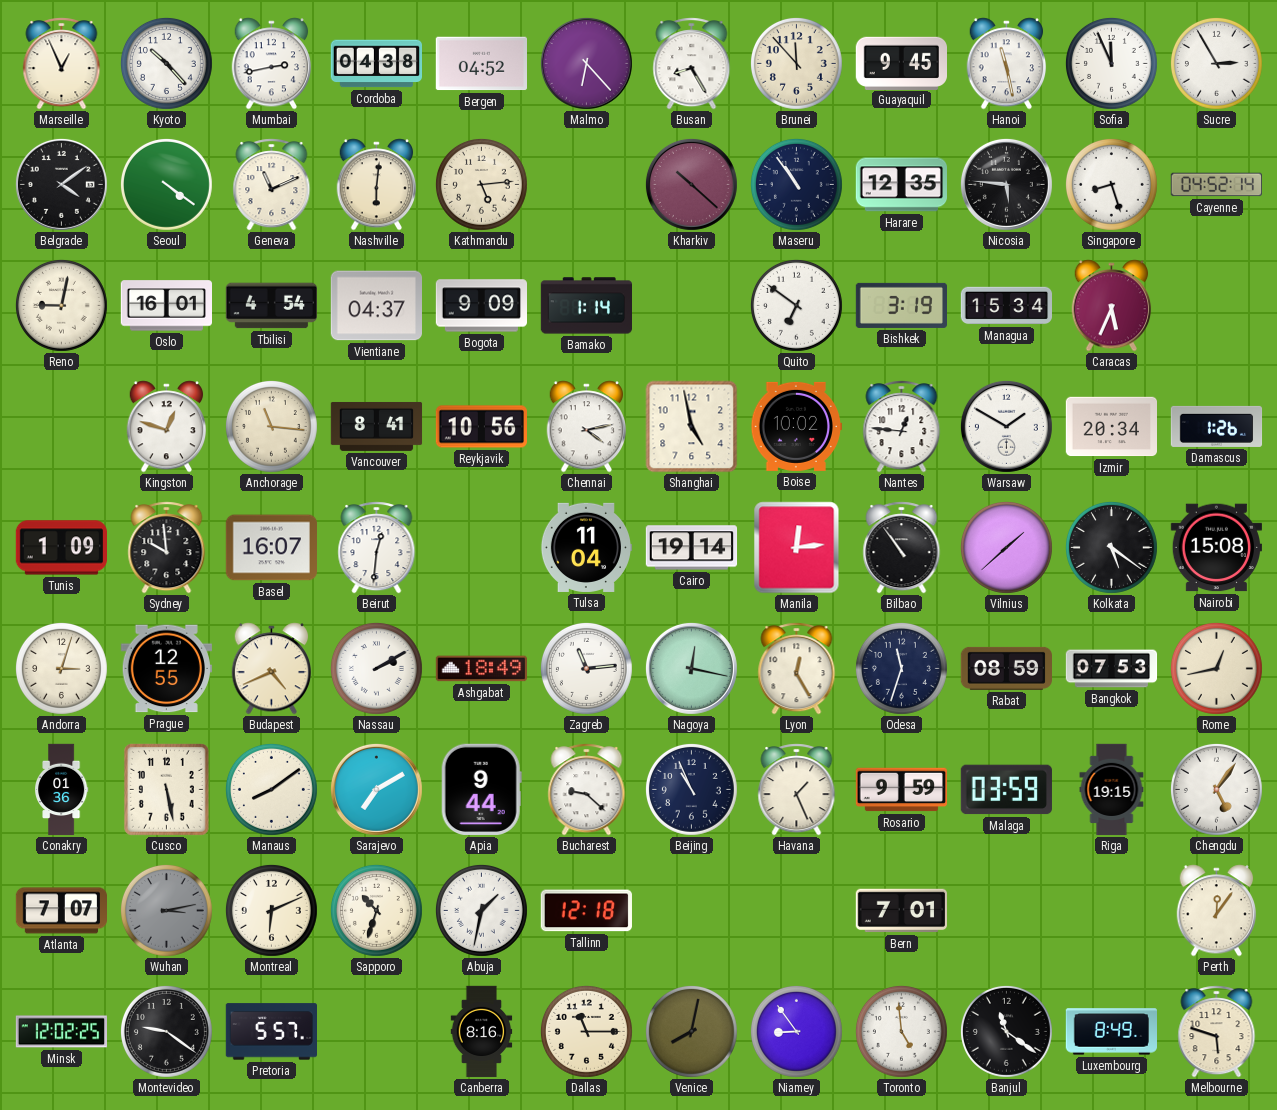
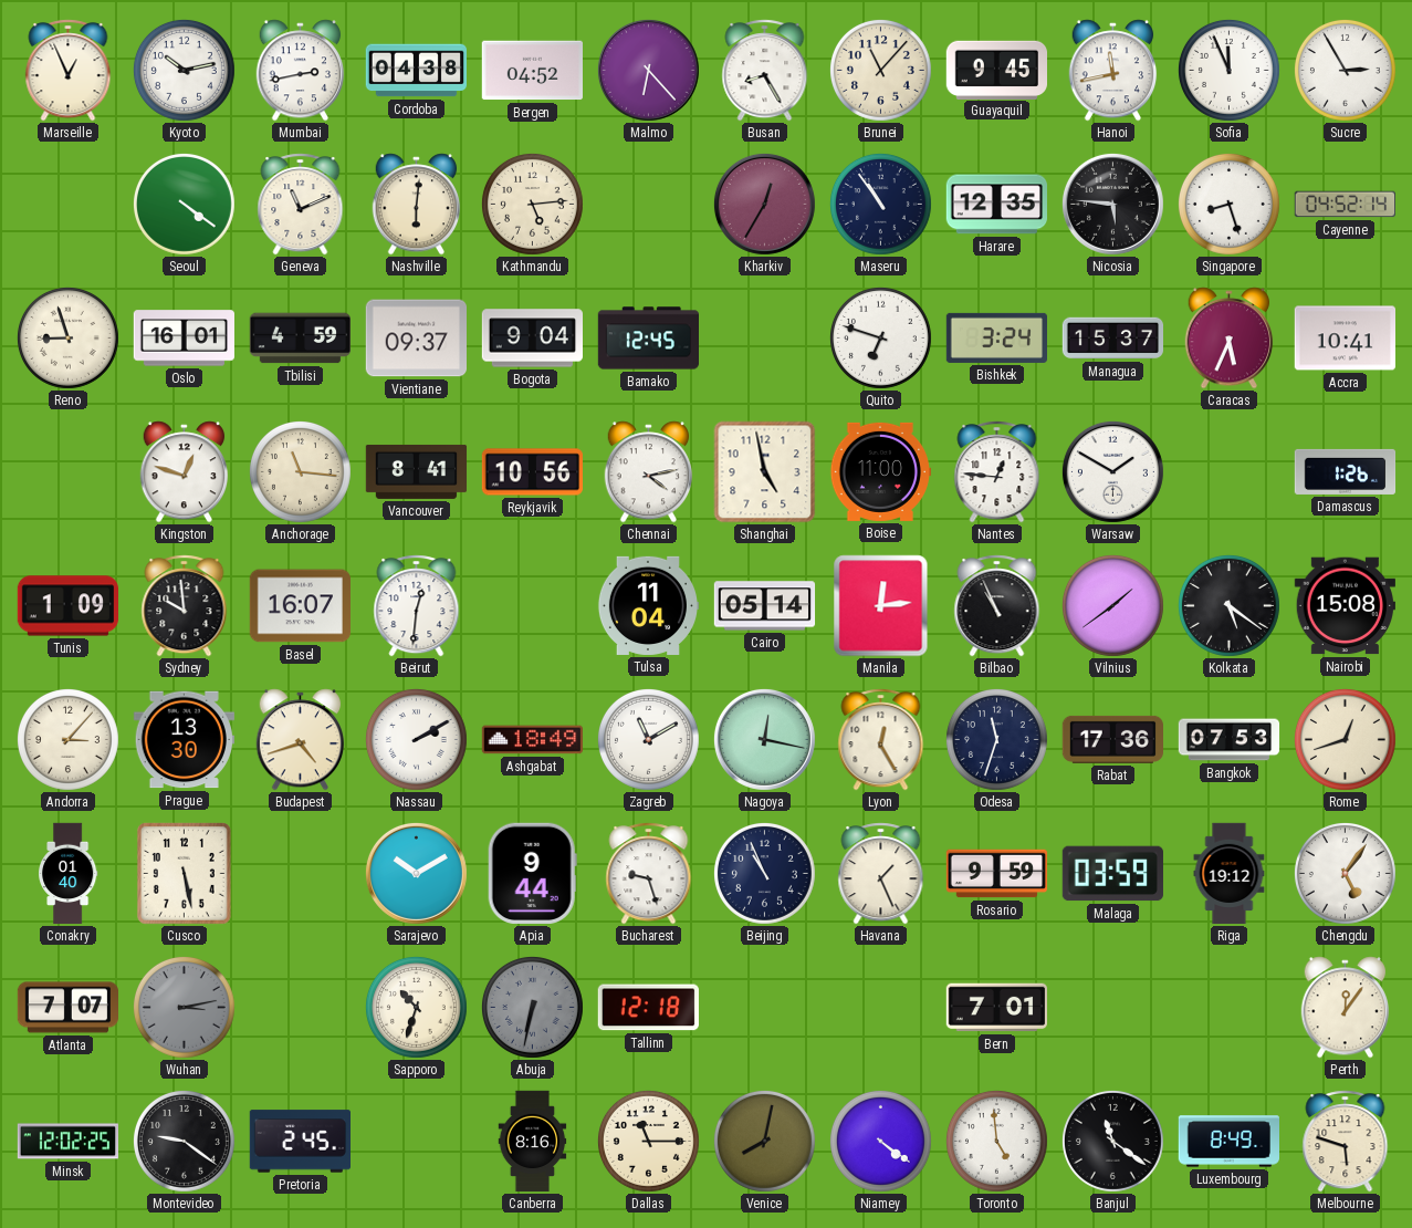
Kyoto: 10:23 -> 10:13 (184, 70)
Brunei: 11:53 -> 11:07 (880, 70)
Hanoi: 11:28 -> 11:43 (1113, 71)
Belgrade: 4:09 -> none (61, 184)
Kharkiv: 10:22 -> 12:35 (764, 204)
Reno: 9:02 -> 8:57 (67, 337)
Tbilisi: 4:54 -> 4:59 (300, 339)
Vientiane: 04:37 -> 09:37 (416, 339)
Bogota: 9:09 -> 9:04 (532, 339)
Bamako: 1:14 -> 12:45 (648, 339)
Quito: 6:51 -> 6:48 (880, 337)
Bishkek: 3:19 -> 3:24 (996, 337)
Managua: 15:34 -> 15:37 (1112, 339)
Accra: none -> 10:41 (1345, 339)
Boise: 10:02 -> 11:00 (880, 471)
Izmir: 20:34 -> none (1111, 427)
Cairo: 19:14 -> 05:14 (765, 606)
Bilbao: 10:54 -> 10:56 (997, 606)
Vilnius: 1:38 -> 1:39 (1112, 605)
Andorra: 3:03 -> 3:07 (67, 739)
Prague: 12:55 -> 13:30 (184, 740)
Budapest: 4:41 -> 4:42 (301, 740)
Zagreb: 11:14 -> 11:10 (648, 739)
Rabat: 08:59 -> 17:36 (1112, 739)
Rome: 12:43 -> 12:42 (1345, 739)
Conakry: 01:36 -> 01:40 (69, 874)
Manaus: 8:09 -> none (271, 789)
Sarajevo: 7:10 -> 10:10 (416, 873)
Bucharest: 9:22 -> 9:27 (649, 874)
Riga: 19:15 -> 19:12 (1230, 874)
Montreal: 6:11 -> none (271, 910)
Abuja: 1:32 -> 6:32 (532, 1007)
Abuja dial: white -> grey (532, 1007)
Pretoria: 5:57 -> 2:45 (300, 1142)
Niamey: 8:54 -> 4:21 (880, 1141)
